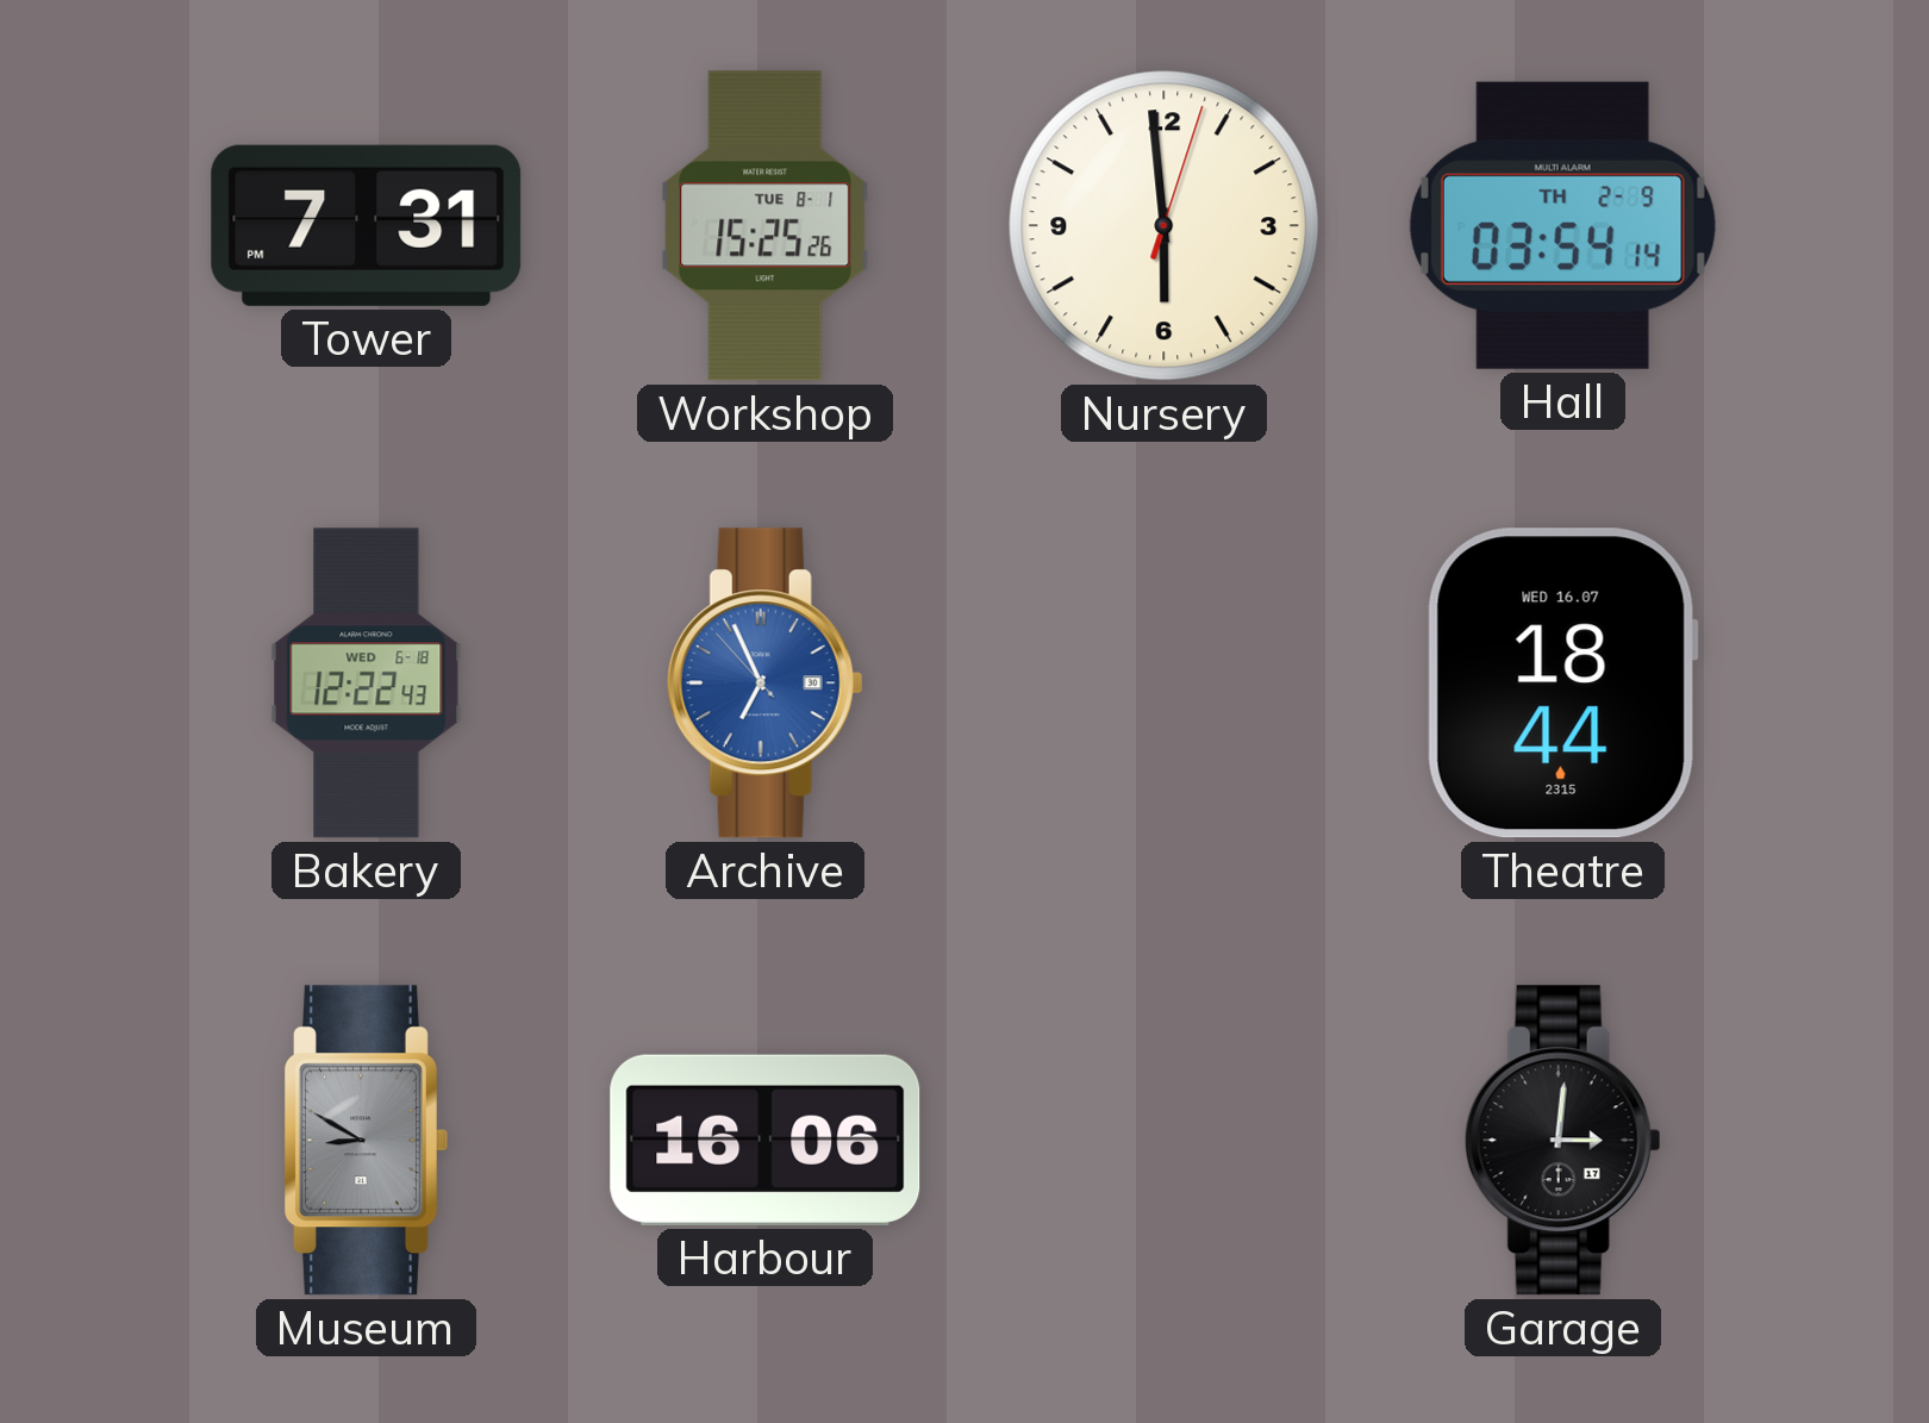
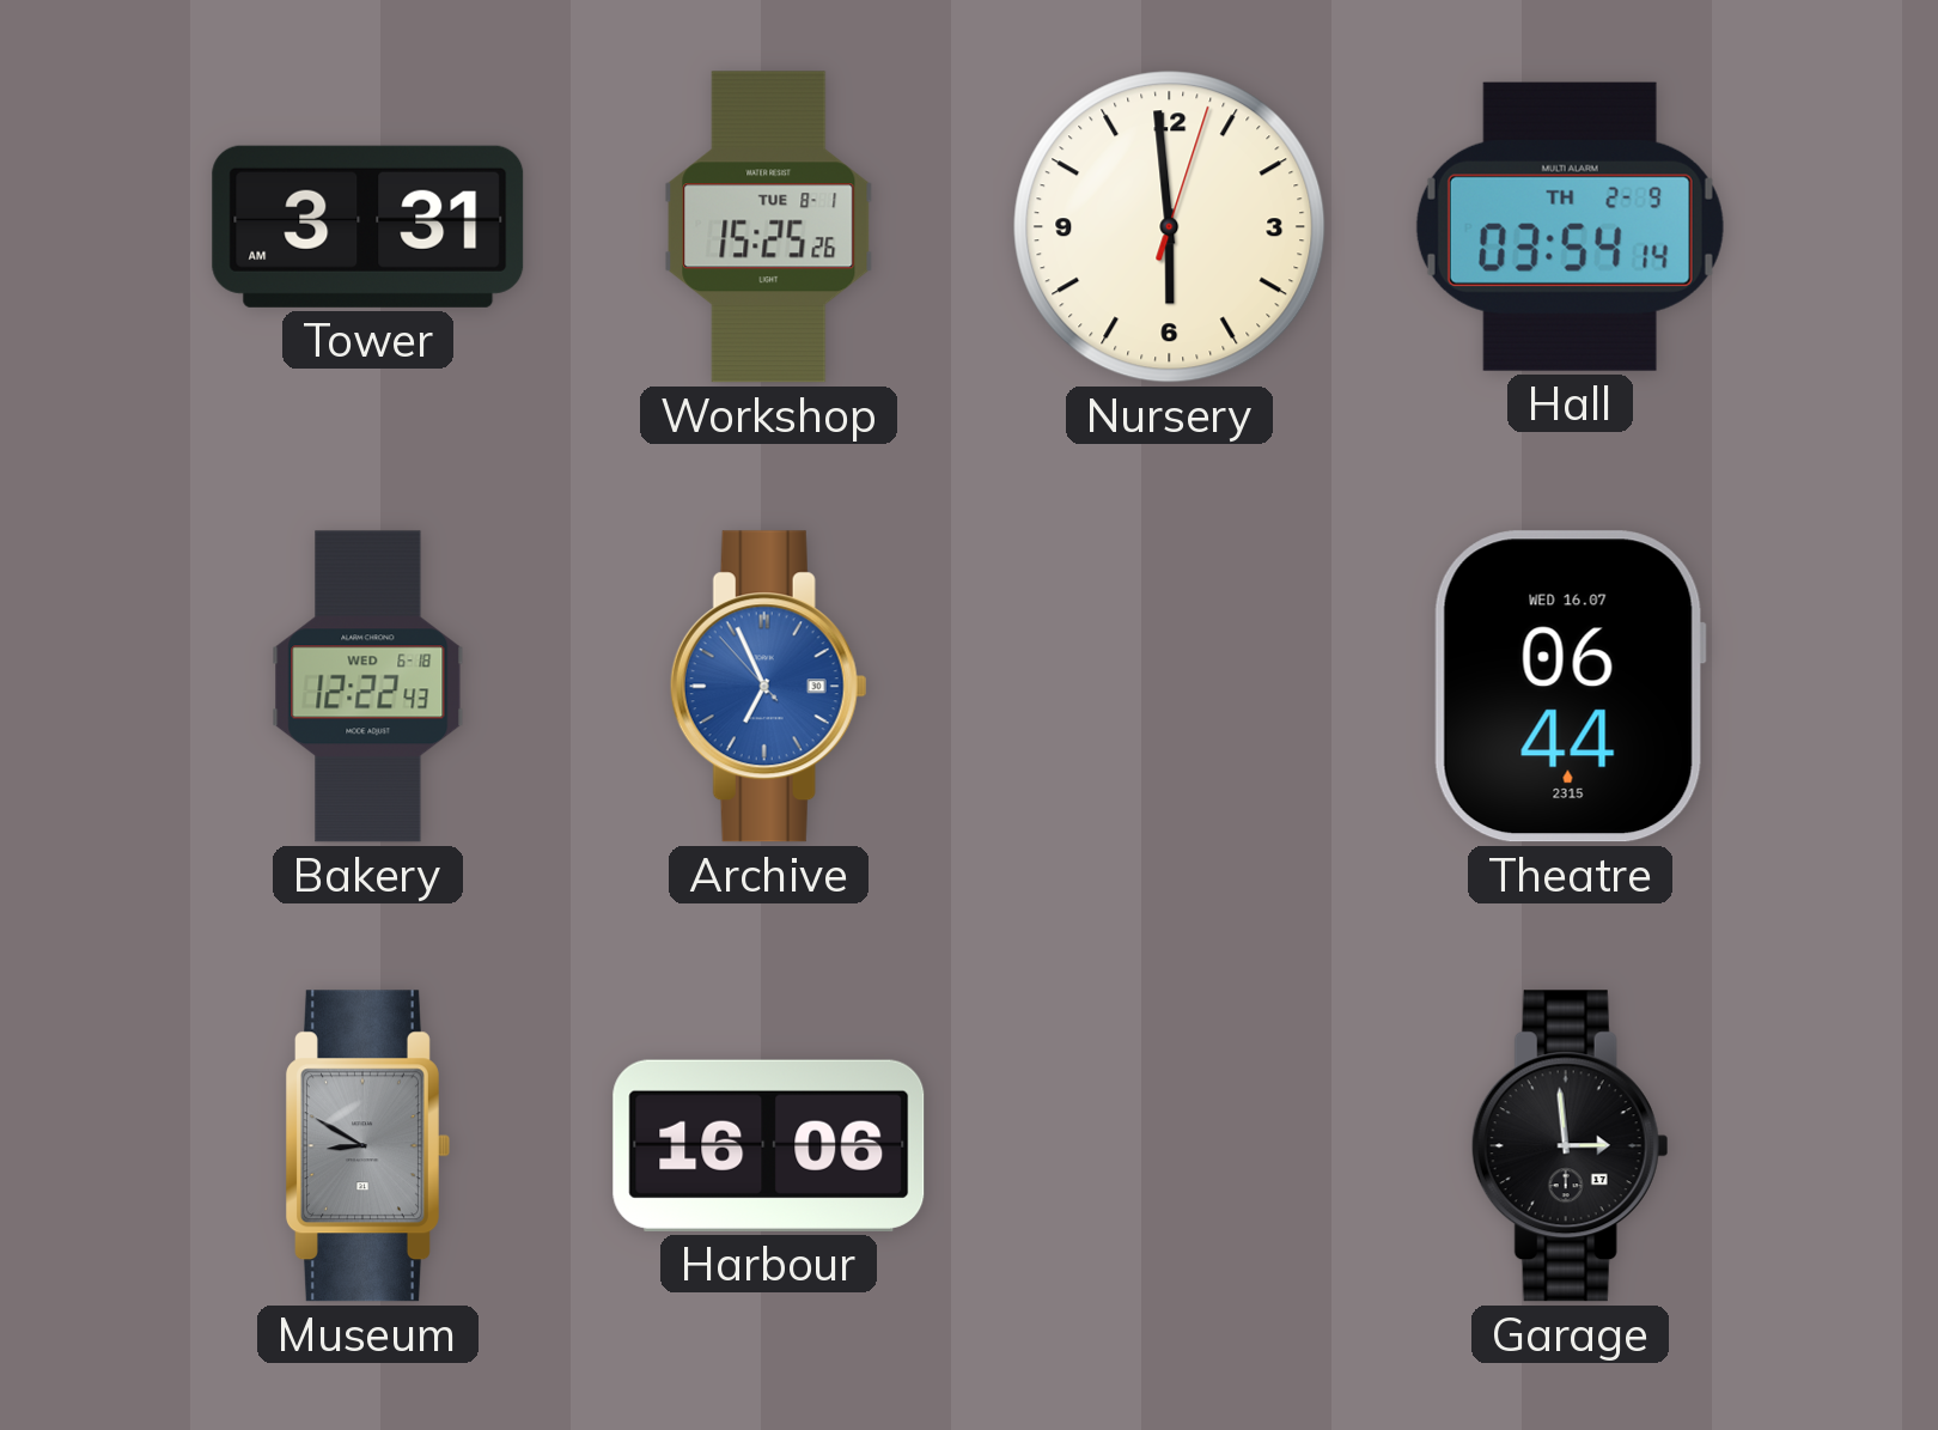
Tower: 7:31 -> 3:31 (368, 226)
Theatre: 18:44 -> 06:44 (1570, 687)
Garage: 3:01 -> 2:59 (1570, 1146)
